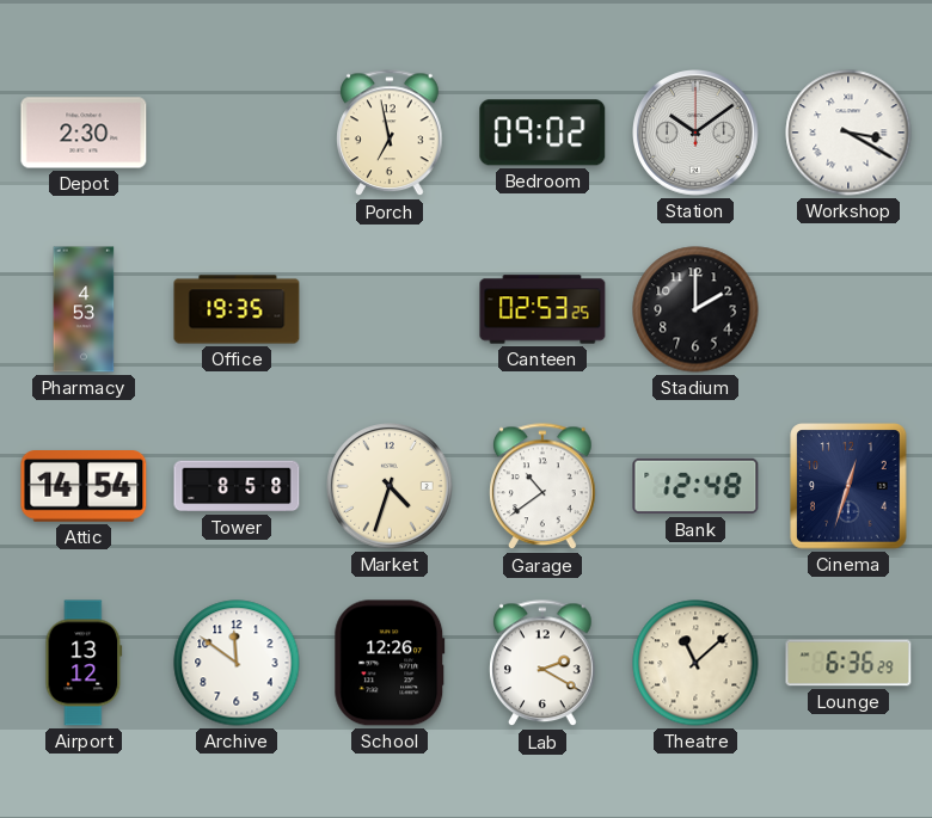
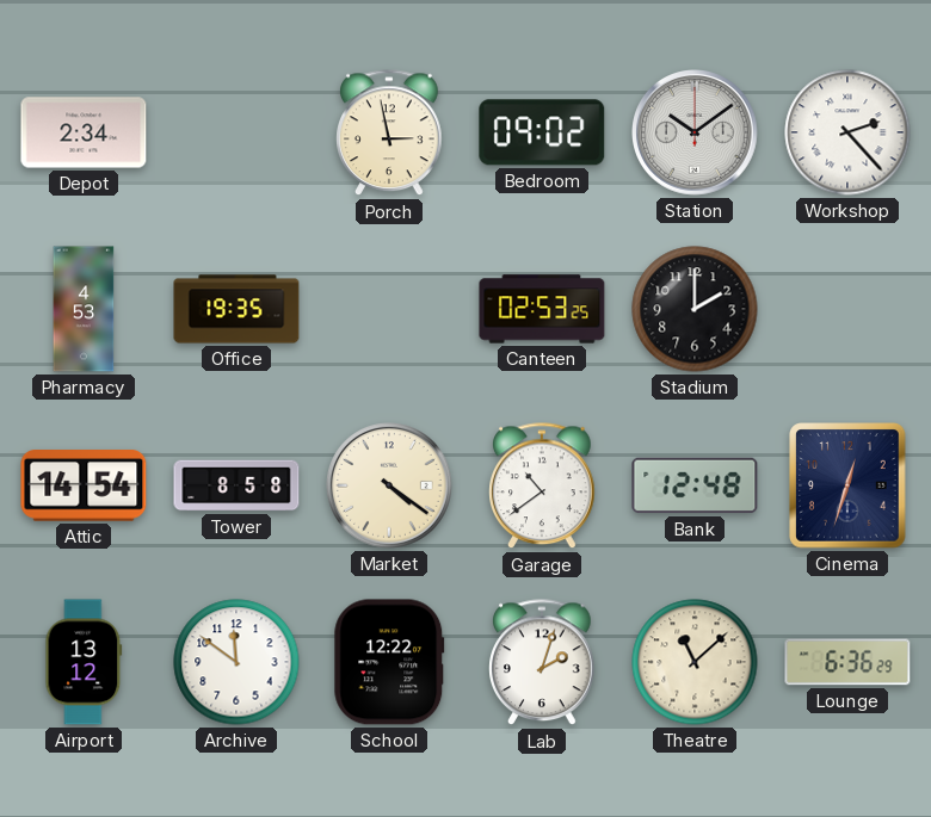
Depot: 2:30 -> 2:34 (84, 132)
Porch: 6:58 -> 2:58 (389, 134)
Workshop: 3:20 -> 2:23 (847, 132)
Market: 4:33 -> 4:21 (390, 487)
School: 12:26 -> 12:22 (389, 662)
Lab: 2:20 -> 2:03 (542, 663)
